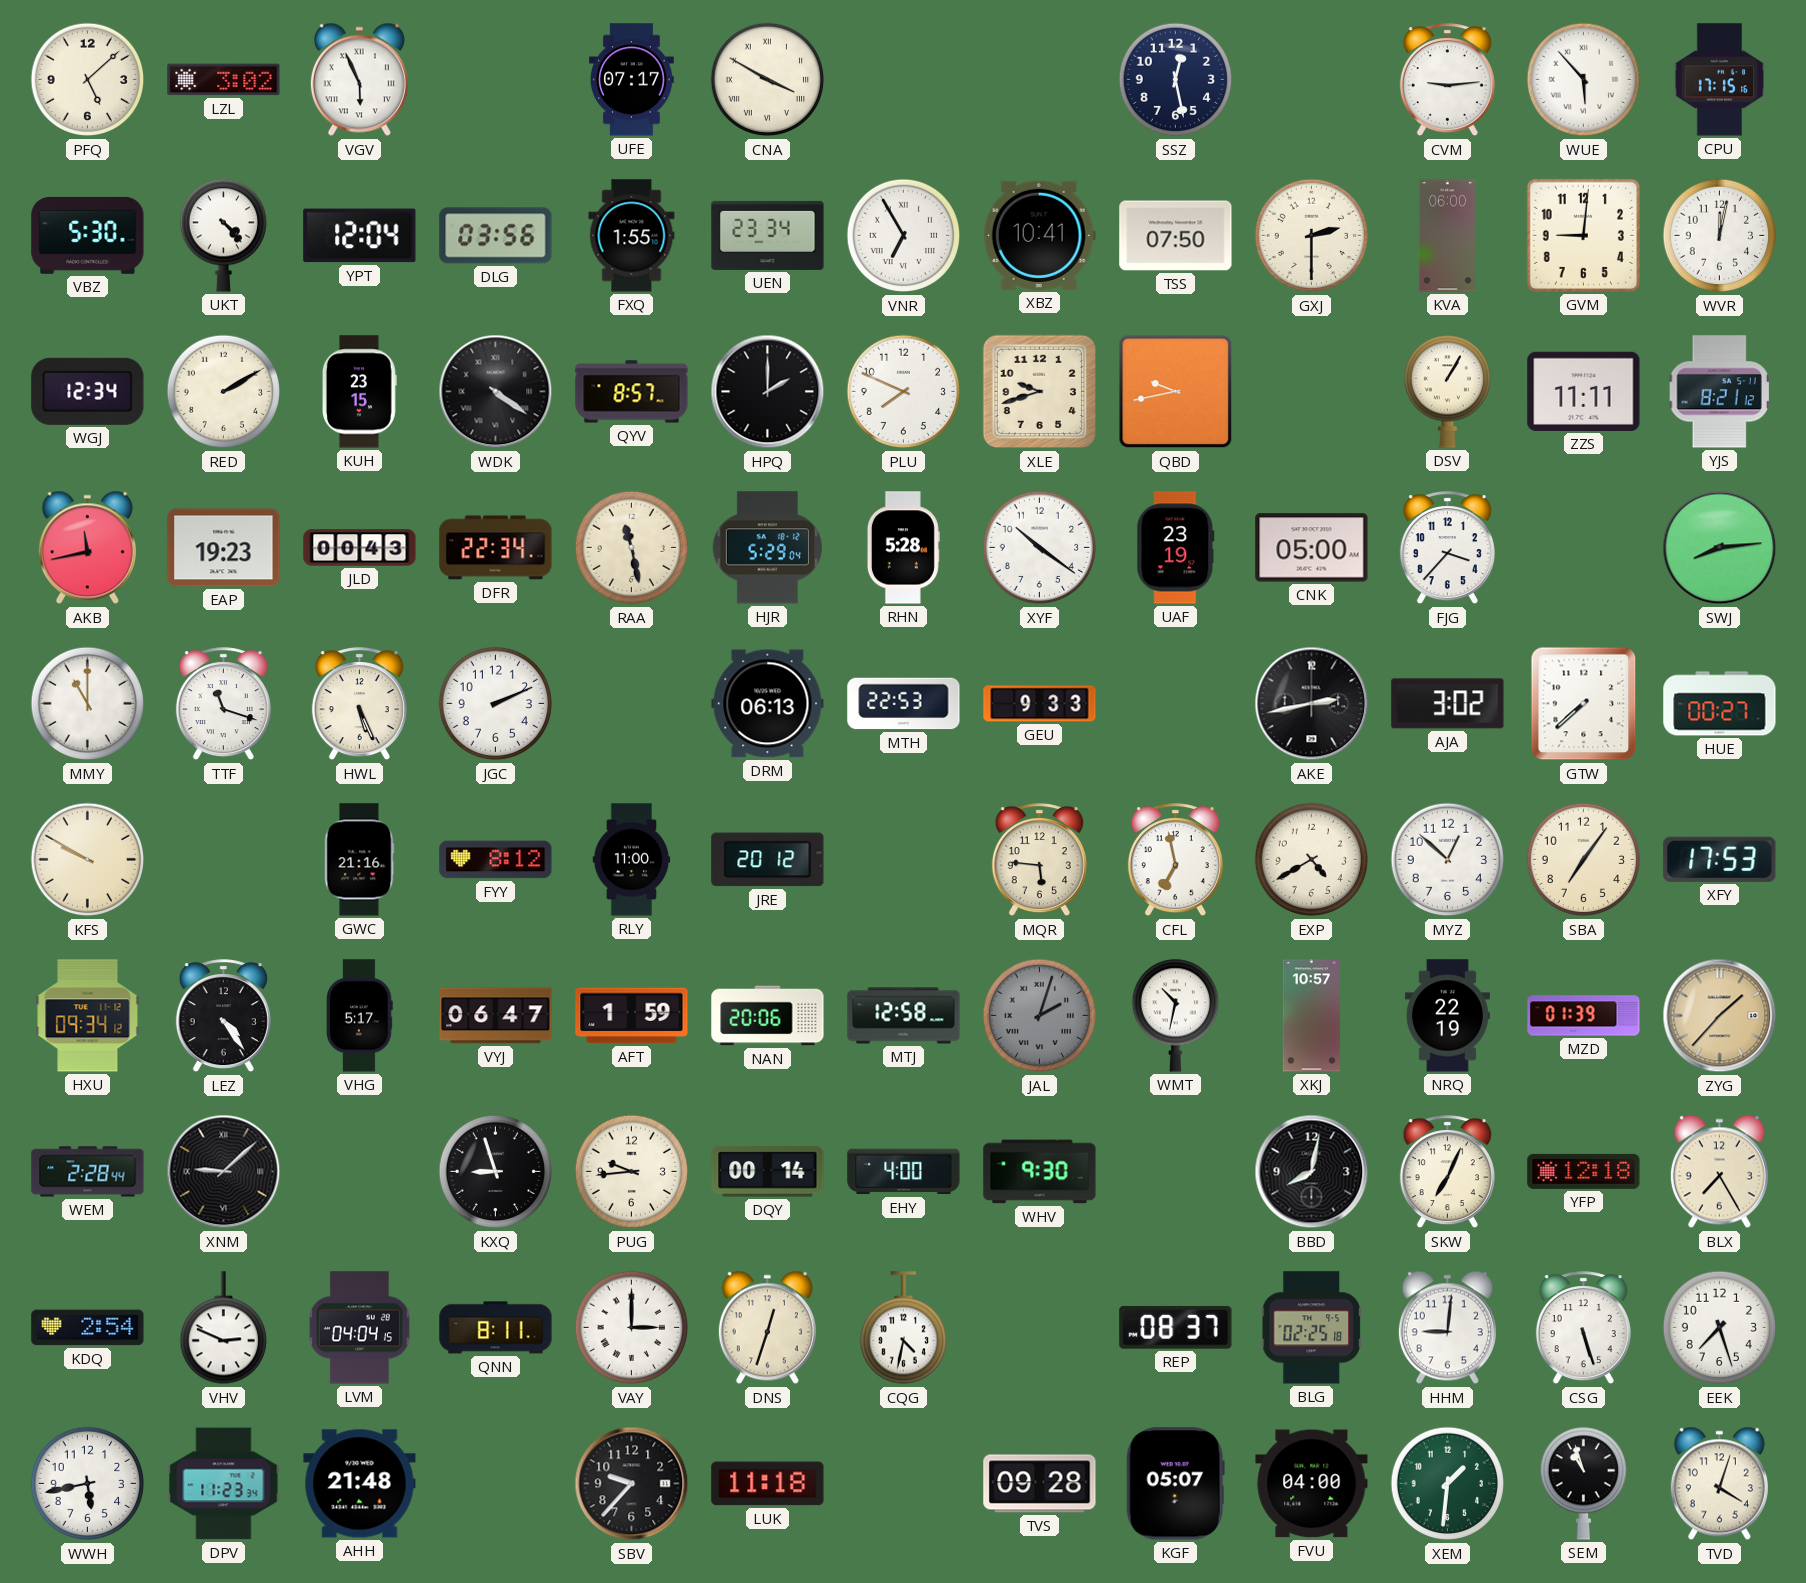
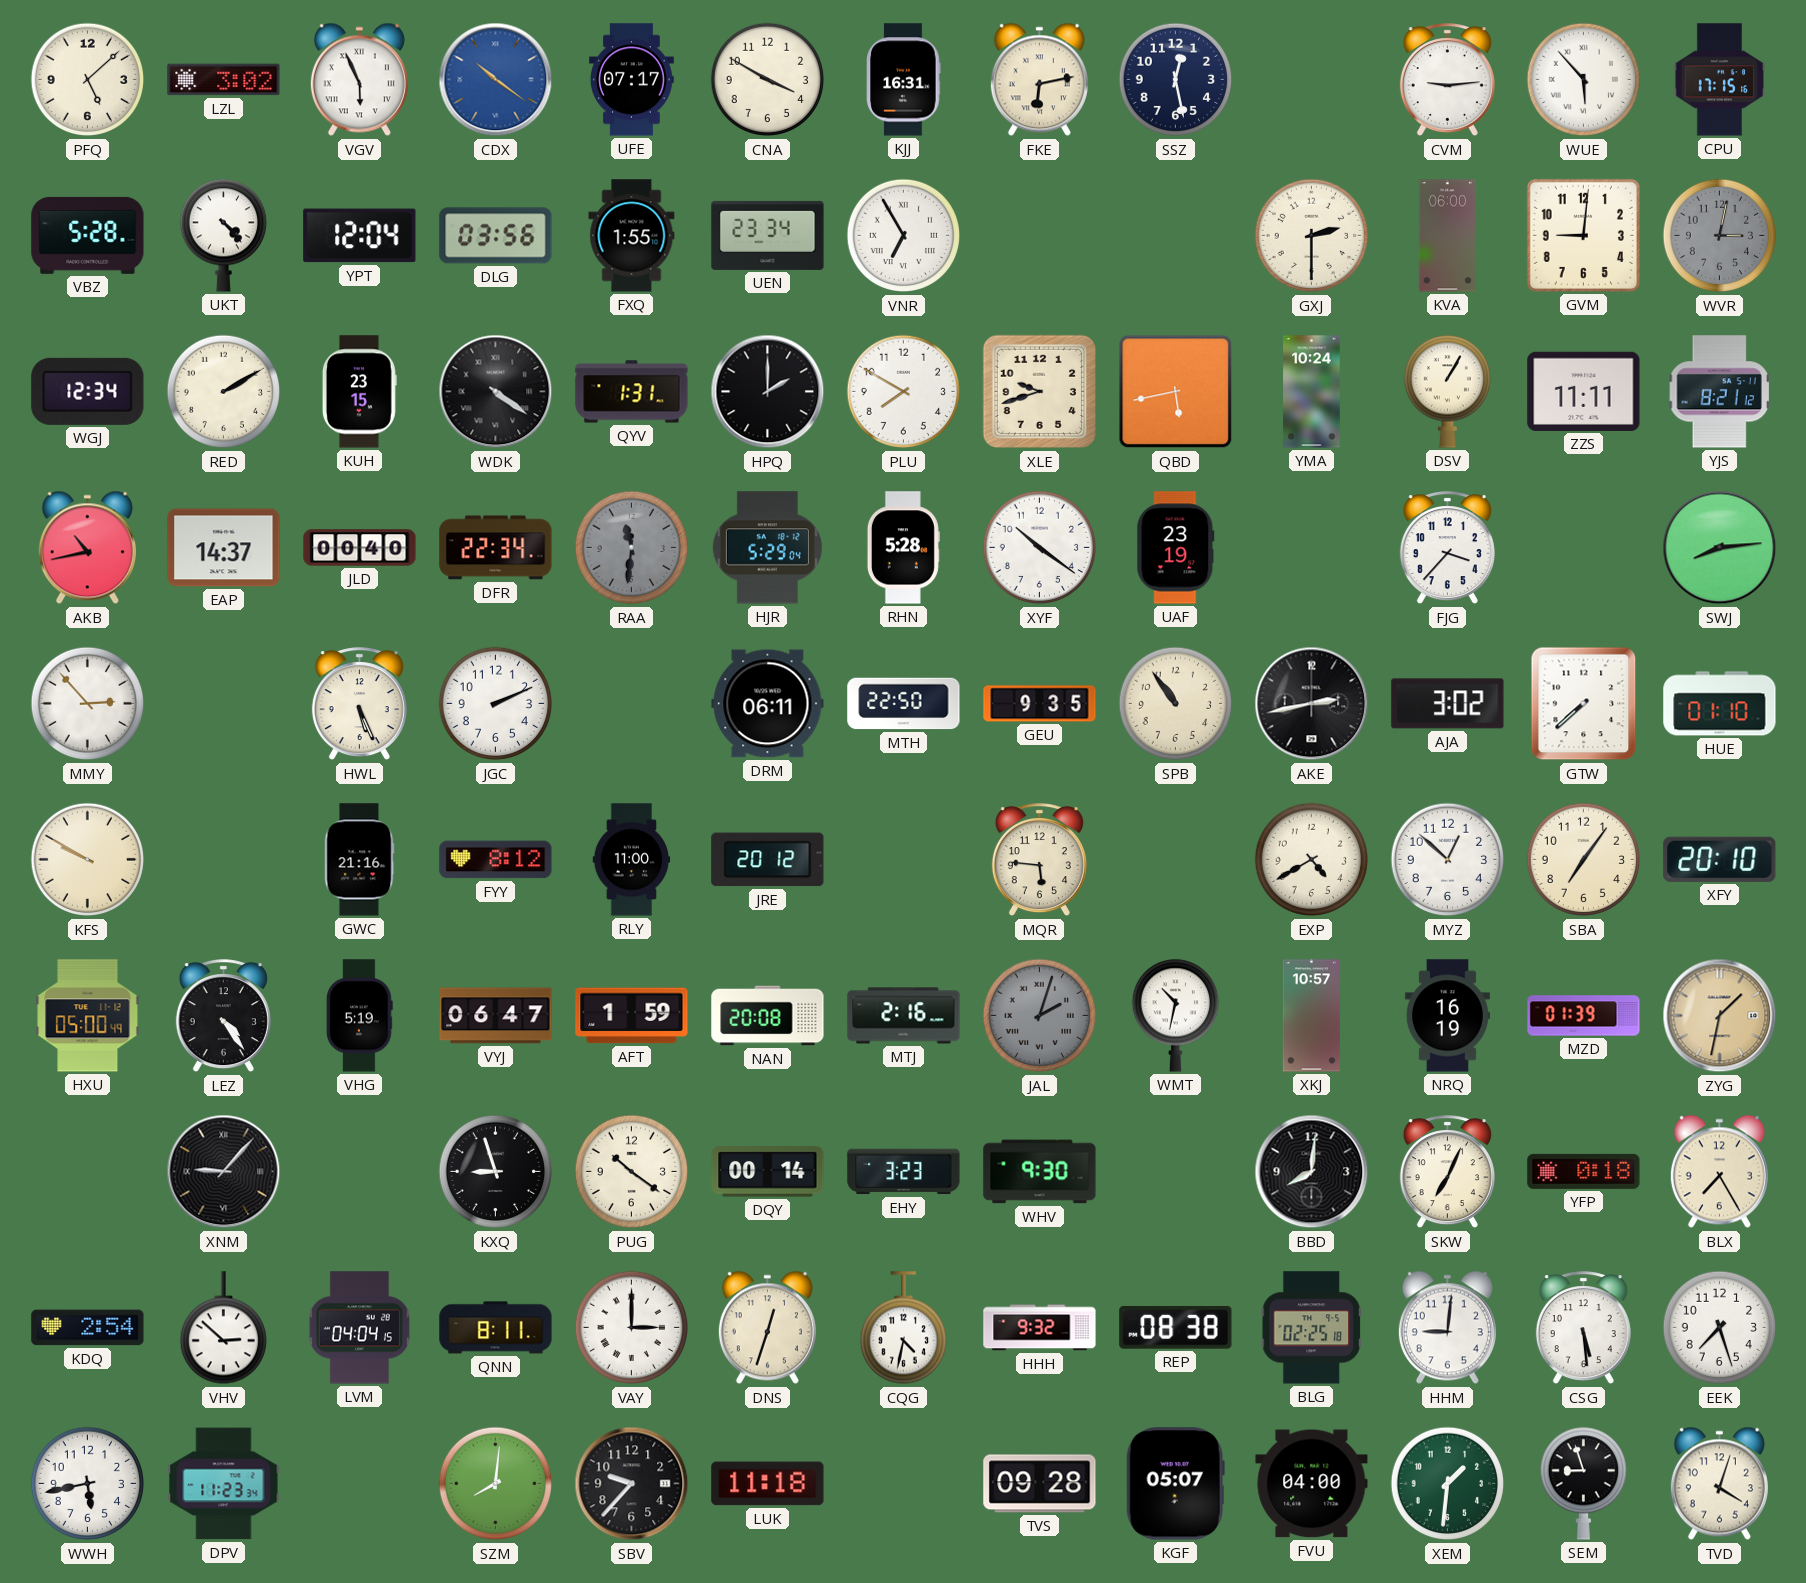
CDX: none -> 10:21 (496, 80)
CNA numerals: Roman -> Arabic (768, 80)
KJJ: none -> 16:31 (904, 80)
FKE: none -> 6:13 (1039, 80)
VBZ: 5:30 -> 5:28 (88, 235)
XBZ: 10:41 -> none (1039, 235)
TSS: 07:50 -> none (1176, 236)
WVR: 12:02 -> 3:02 (1720, 236)
WVR dial: white -> grey (1720, 236)
QYV: 8:57 -> 1:31 (632, 392)
PLU: 7:49 -> 7:50 (904, 392)
QBD: 9:43 -> 5:43 (1176, 392)
YMA: none -> 10:24 (1312, 392)
AKB: 11:43 -> 10:43 (87, 548)
EAP: 19:23 -> 14:37 (224, 548)
JLD: 00:43 -> 00:40 (360, 548)
RAA: 11:28 -> 11:31 (632, 548)
RAA dial: cream -> grey (632, 548)
CNK: 05:00 -> none (1312, 548)
MMY: 11:00 -> 2:53 (88, 704)
TTF: 11:18 -> none (223, 704)
DRM: 06:13 -> 06:11 (768, 704)
MTH: 22:53 -> 22:50 (904, 704)
GEU: 9:33 -> 9:35 (1040, 704)
SPB: none -> 10:54 (1176, 704)
HUE: 00:27 -> 01:10 (1720, 704)
CFL: 6:58 -> none (1175, 860)
XFY: 17:53 -> 20:10 (1720, 859)
HXU: 09:34 -> 05:00 (88, 1016)
VHG: 5:17 -> 5:19 (360, 1016)
NAN: 20:06 -> 20:08 (768, 1016)
MTJ: 12:58 -> 2:16 (904, 1016)
NRQ: 22:19 -> 16:19 (1447, 1016)
ZYG: 1:37 -> 1:32 (1720, 1016)
WEM: 2:28 -> none (88, 1172)
XNM: 9:08 -> 9:07 (224, 1172)
PUG: 9:44 -> 10:21 (632, 1172)
EHY: 4:00 -> 3:23 (904, 1172)
BBD: 8:02 -> 8:01 (1312, 1172)
YFP: 12:18 -> 0:18 (1584, 1171)
VHV: 2:49 -> 2:52 (223, 1328)
HHH: none -> 9:32 (1040, 1328)
REP: 08:37 -> 08:38 (1176, 1328)
CSG: 5:27 -> 5:29 (1583, 1328)
AHH: 21:48 -> none (360, 1484)
SZM: none -> 8:01 (496, 1484)
SEM: 10:57 -> 8:57 (1583, 1483)
